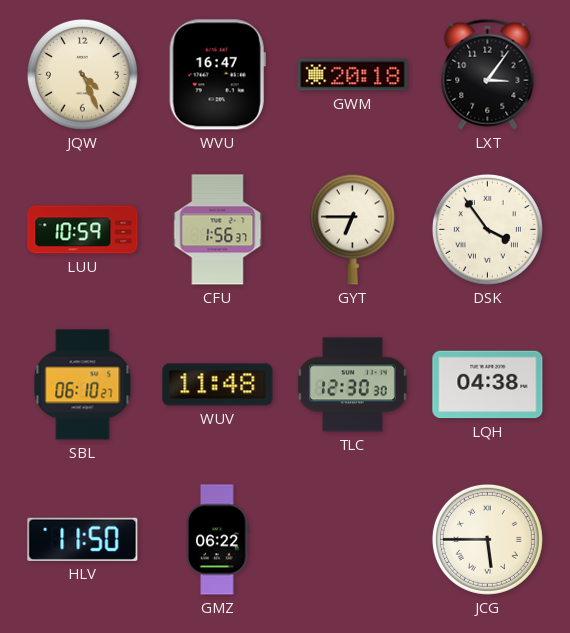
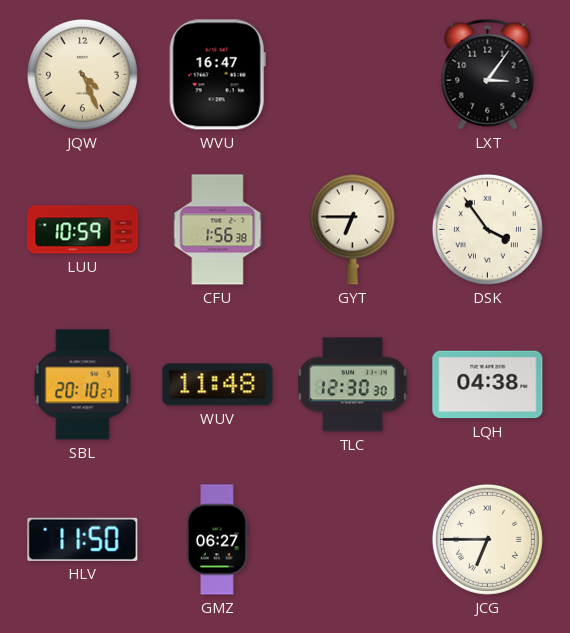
GWM: 20:18 -> none (353, 75)
CFU: 1:56:37 -> 1:56:38 (218, 230)
SBL: 06:10 -> 20:10 (83, 385)
GMZ: 06:22 -> 06:27 (218, 540)
JCG: 5:45 -> 6:45 (487, 539)
